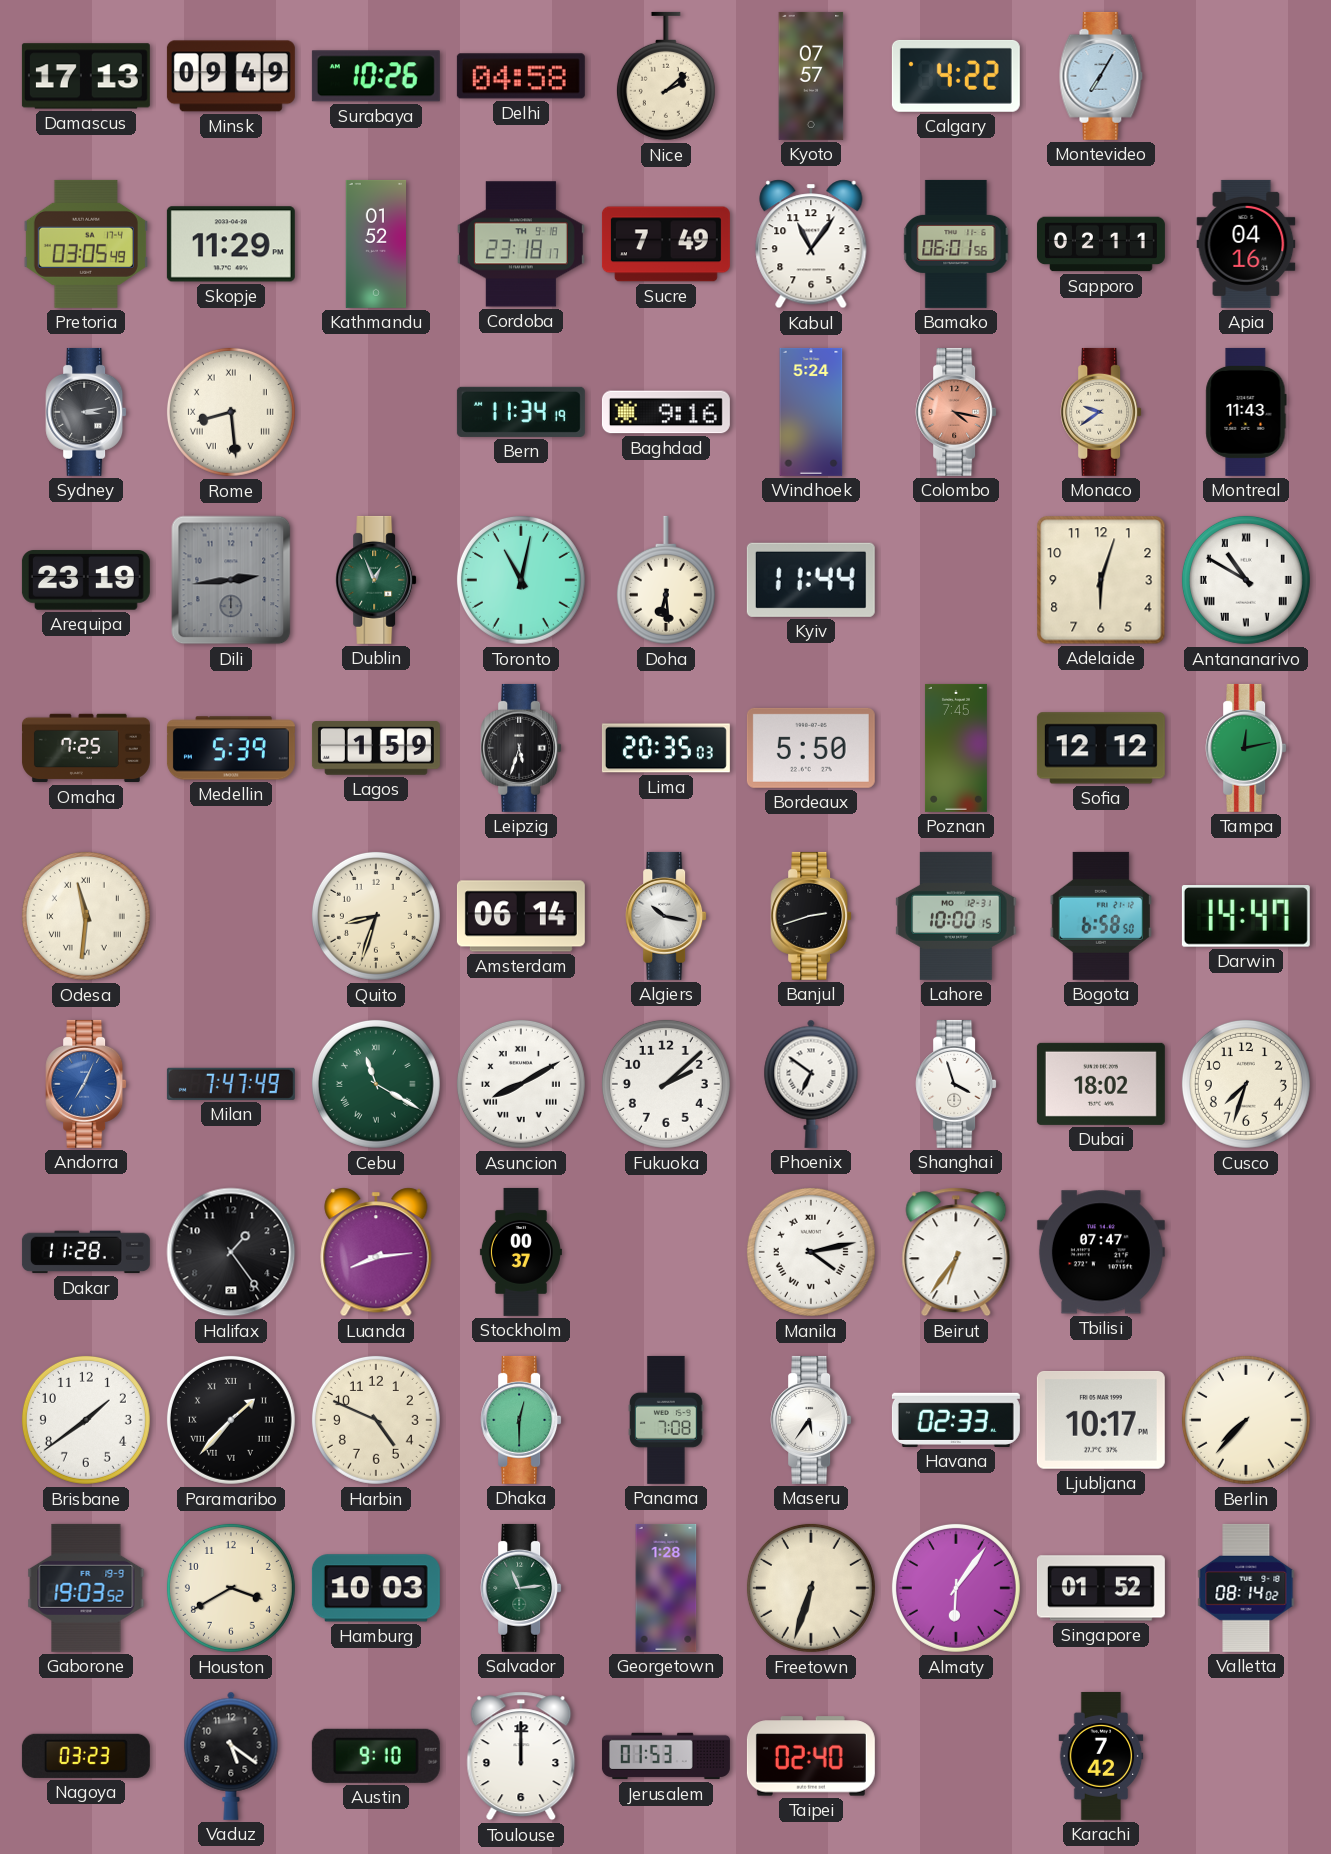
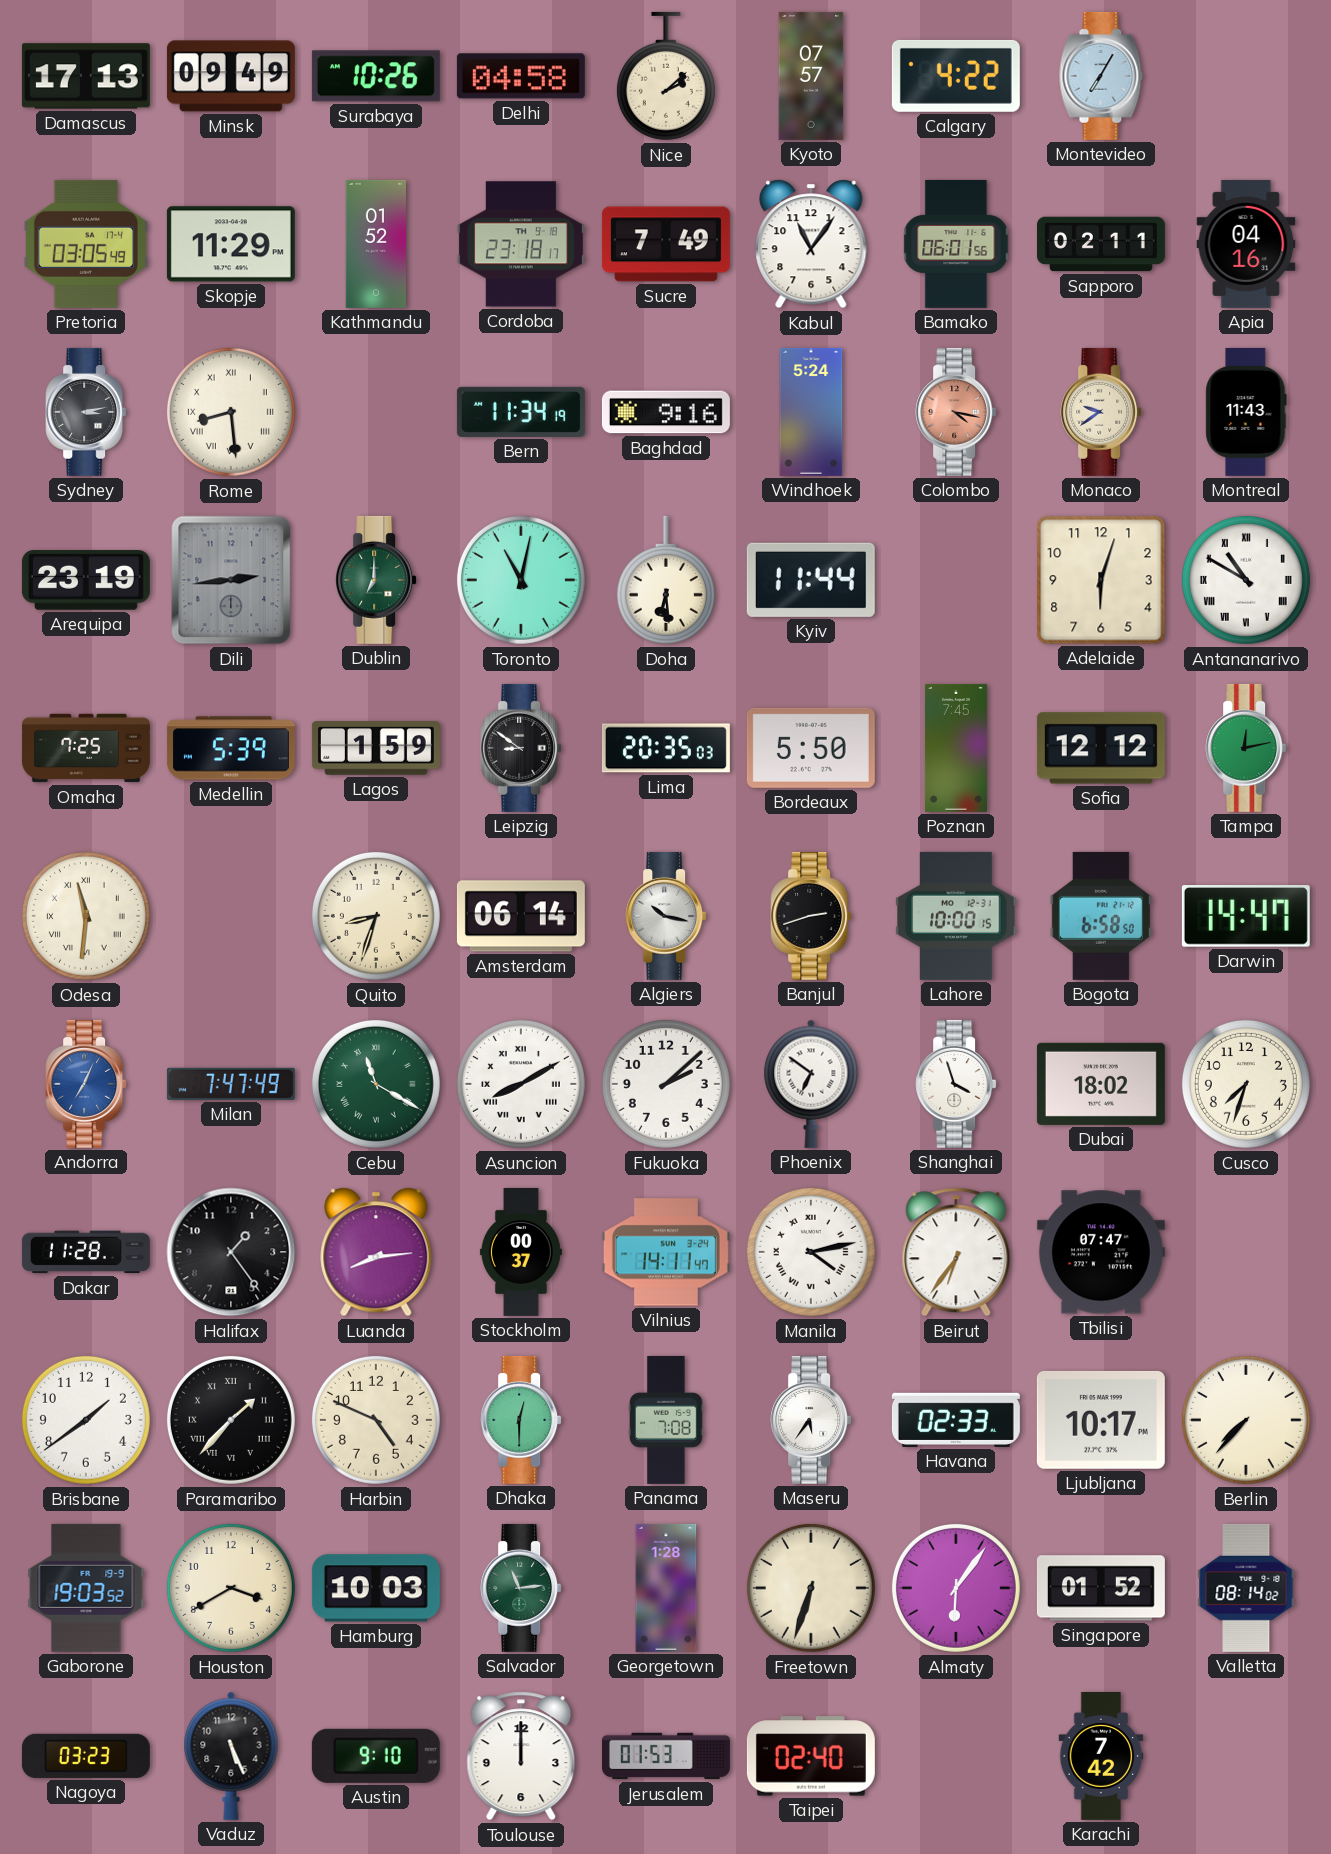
Dublin: 12:56 -> 7:00 (376, 580)
Leipzig: 5:33 -> 8:51 (521, 748)
Vilnius: none -> 14:11 (666, 1252)
Vaduz: 5:21 -> 5:26 (231, 1756)
